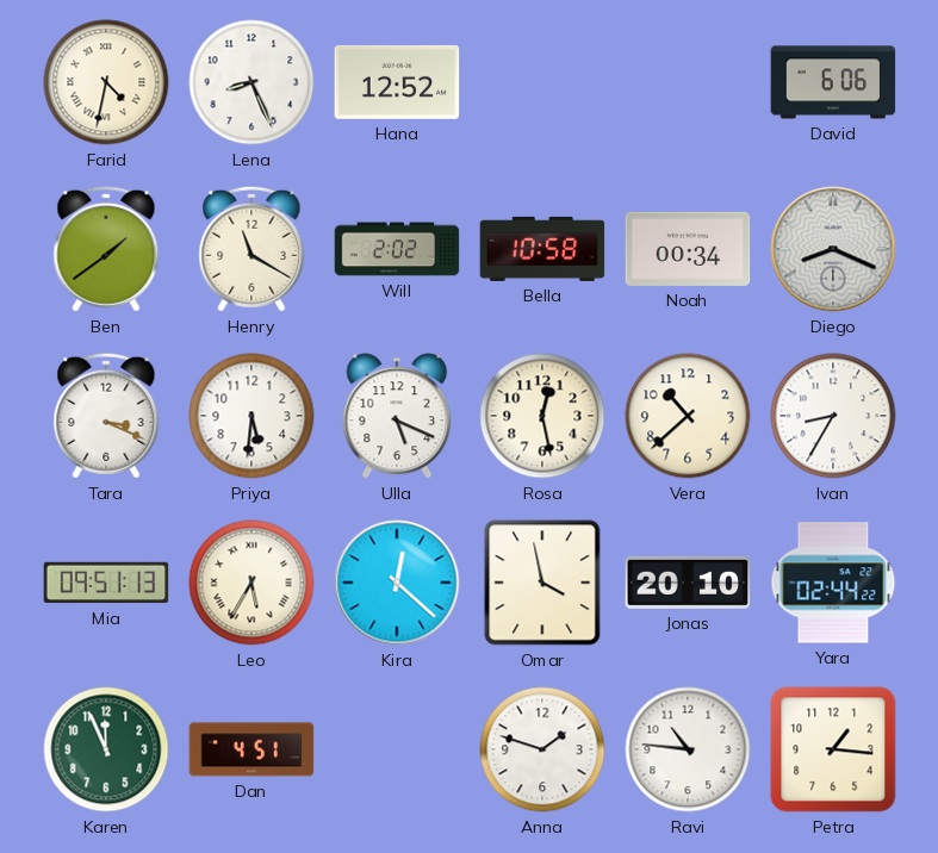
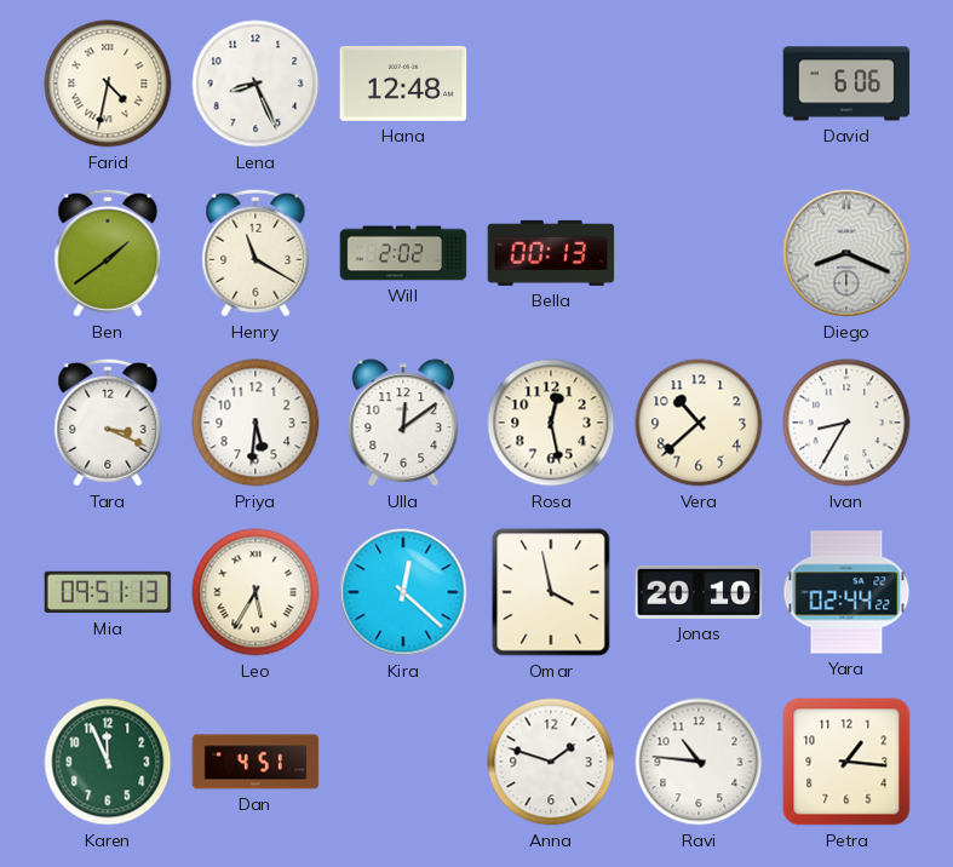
Hana: 12:52 -> 12:48 (403, 84)
Bella: 10:58 -> 00:13 (551, 253)
Noah: 00:34 -> none (688, 249)
Ulla: 5:19 -> 12:09 (403, 423)
